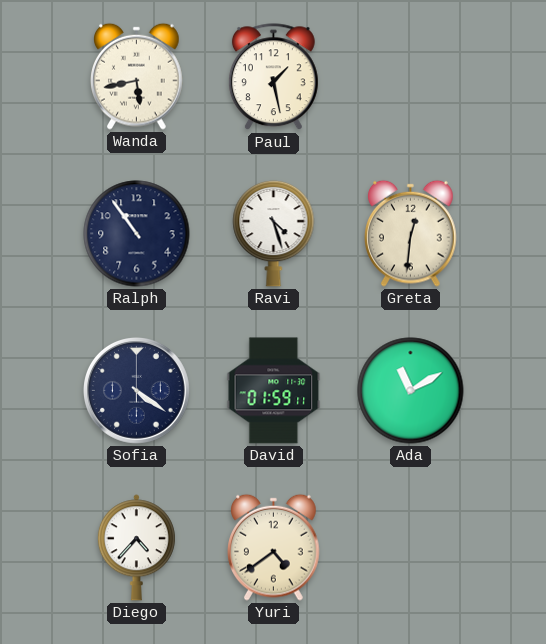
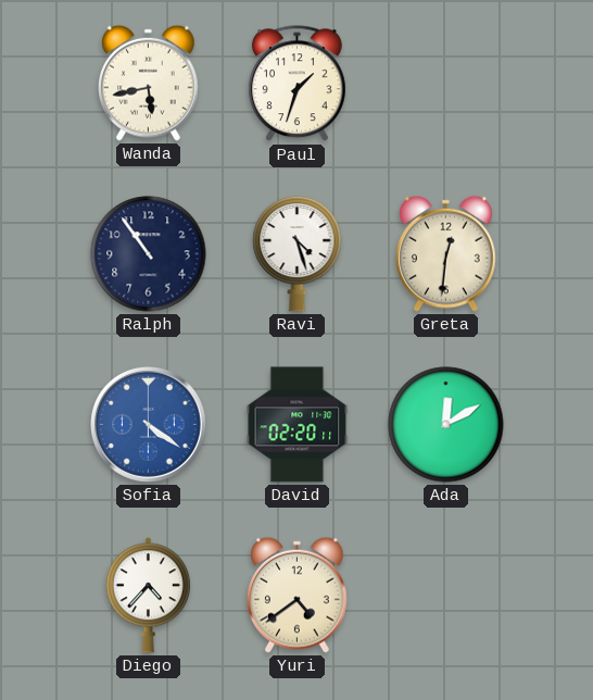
Paul: 1:28 -> 1:33 (296, 84)
Sofia dial: navy -> blue (149, 425)
David: 01:59 -> 02:20 (298, 425)
Ada: 11:10 -> 12:10 (446, 425)
